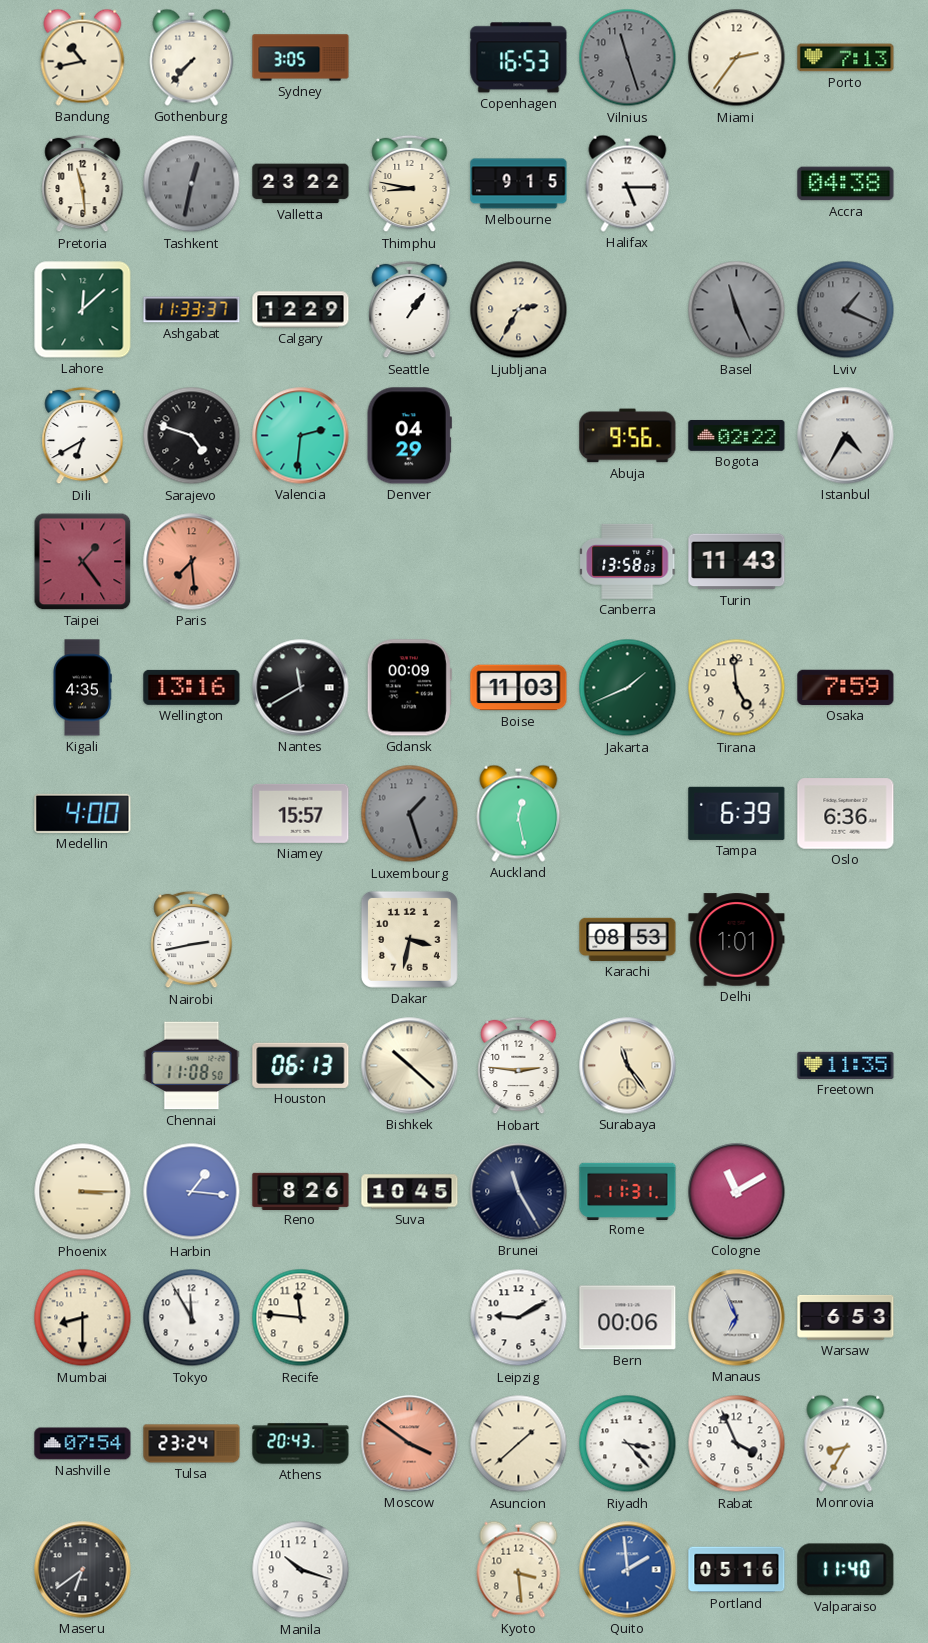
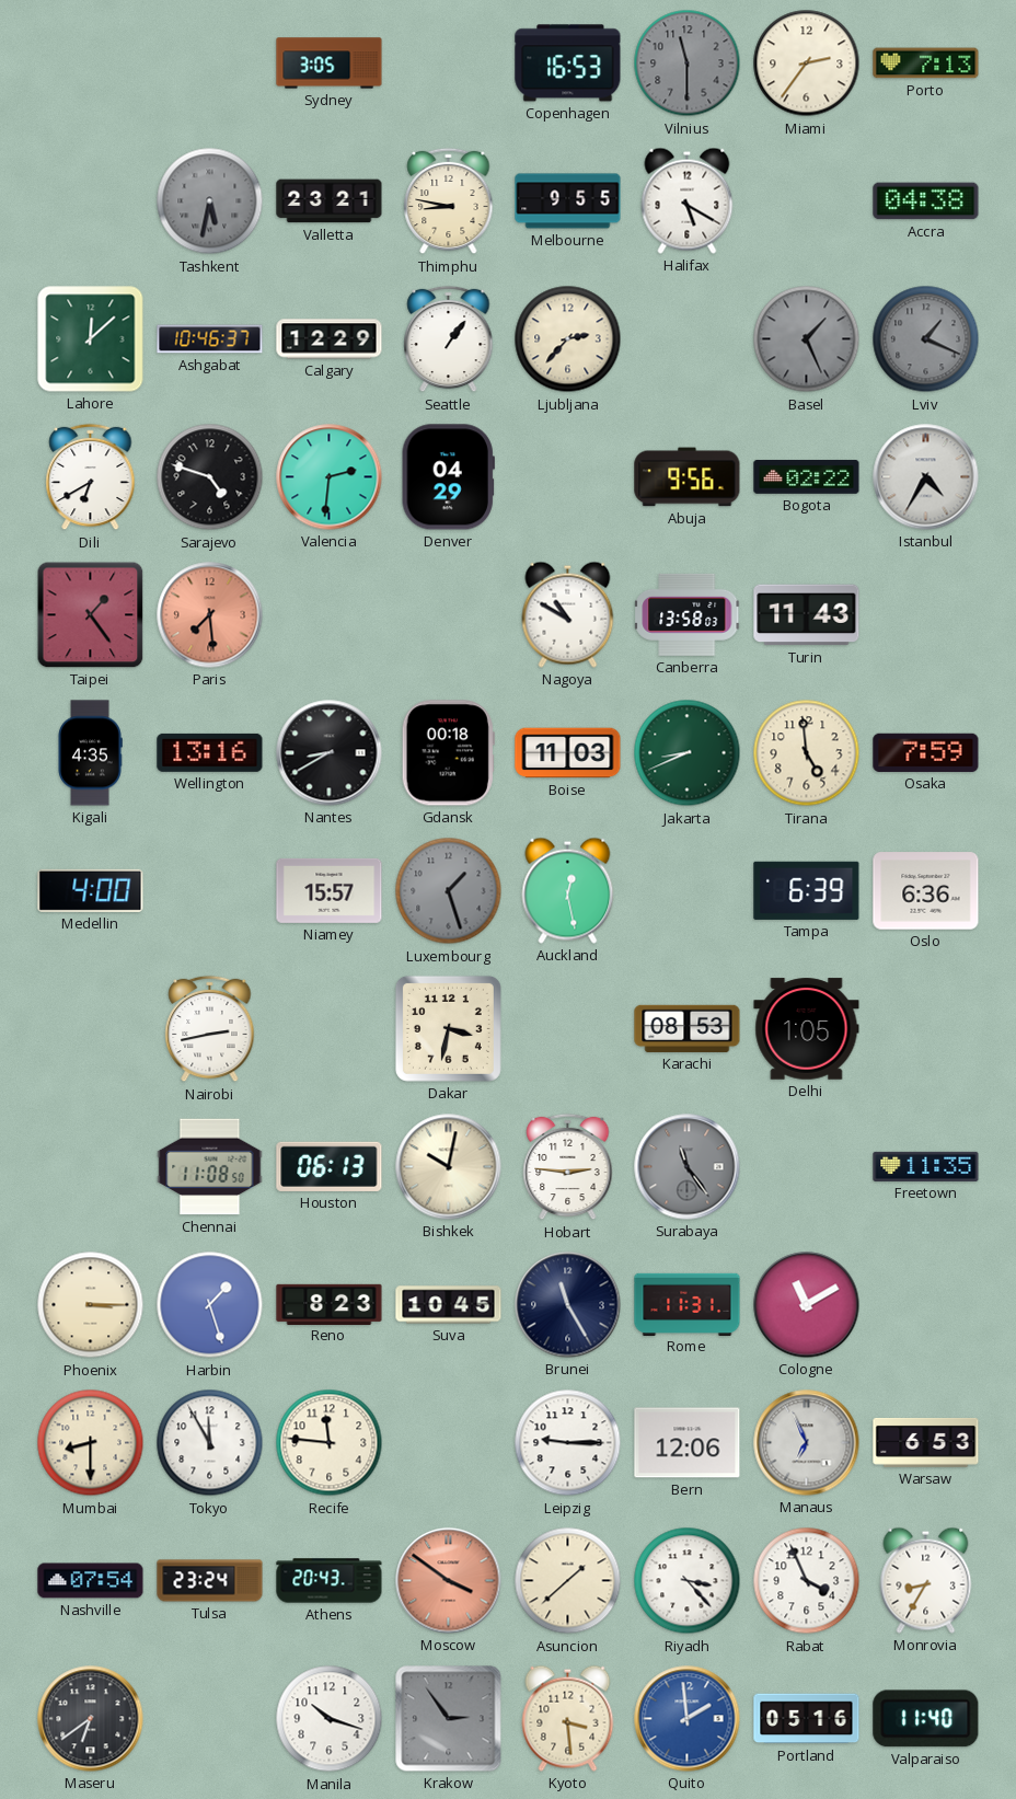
Bandung: 10:43 -> none (83, 57)
Gothenburg: 7:37 -> none (192, 57)
Vilnius: 11:27 -> 11:30 (688, 64)
Pretoria: 11:29 -> none (83, 184)
Tashkent: 12:32 -> 5:32 (210, 201)
Valletta: 23:22 -> 23:21 (330, 201)
Melbourne: 9:15 -> 9:55 (568, 201)
Halifax: 5:15 -> 5:20 (688, 200)
Ashgabat: 11:33 -> 10:46 (210, 339)
Ljubljana: 2:35 -> 2:37 (568, 339)
Basel: 11:26 -> 1:26 (807, 339)
Nagoya: none -> 10:50 (568, 614)
Nantes: 11:40 -> 8:40 (330, 753)
Gdansk: 00:09 -> 00:18 (448, 753)
Jakarta: 1:41 -> 8:41 (688, 753)
Delhi: 1:01 -> 1:05 (807, 1029)
Bishkek: 10:22 -> 10:02 (449, 1167)
Surabaya dial: cream -> grey (688, 1167)
Harbin: 1:16 -> 1:27 (210, 1305)
Reno: 8:26 -> 8:23 (330, 1304)
Leipzig: 9:10 -> 9:15 (568, 1443)
Bern: 00:06 -> 12:06 (688, 1443)
Krakow: none -> 2:54 (449, 1719)
